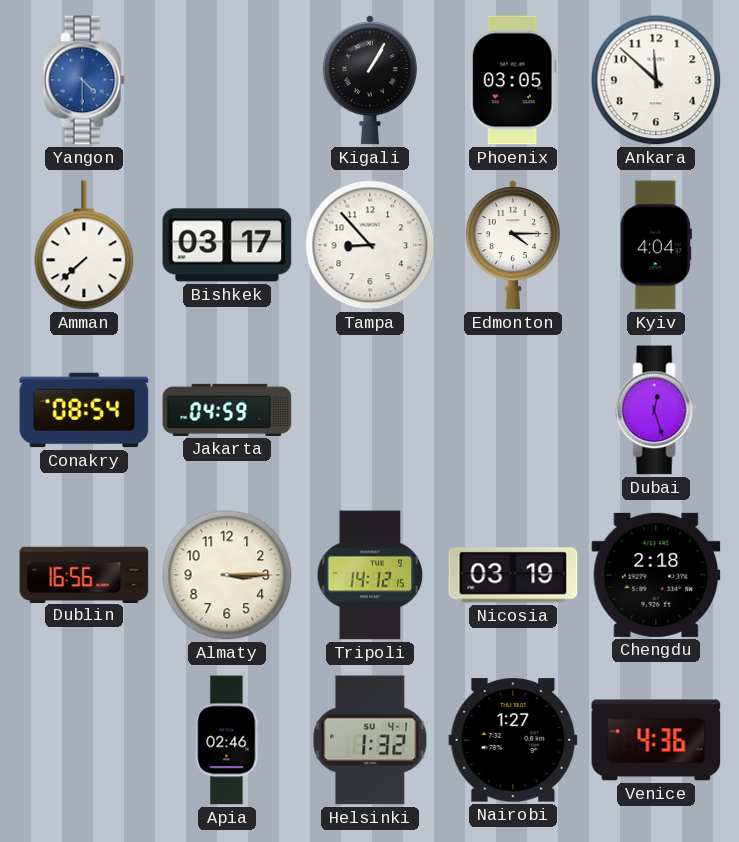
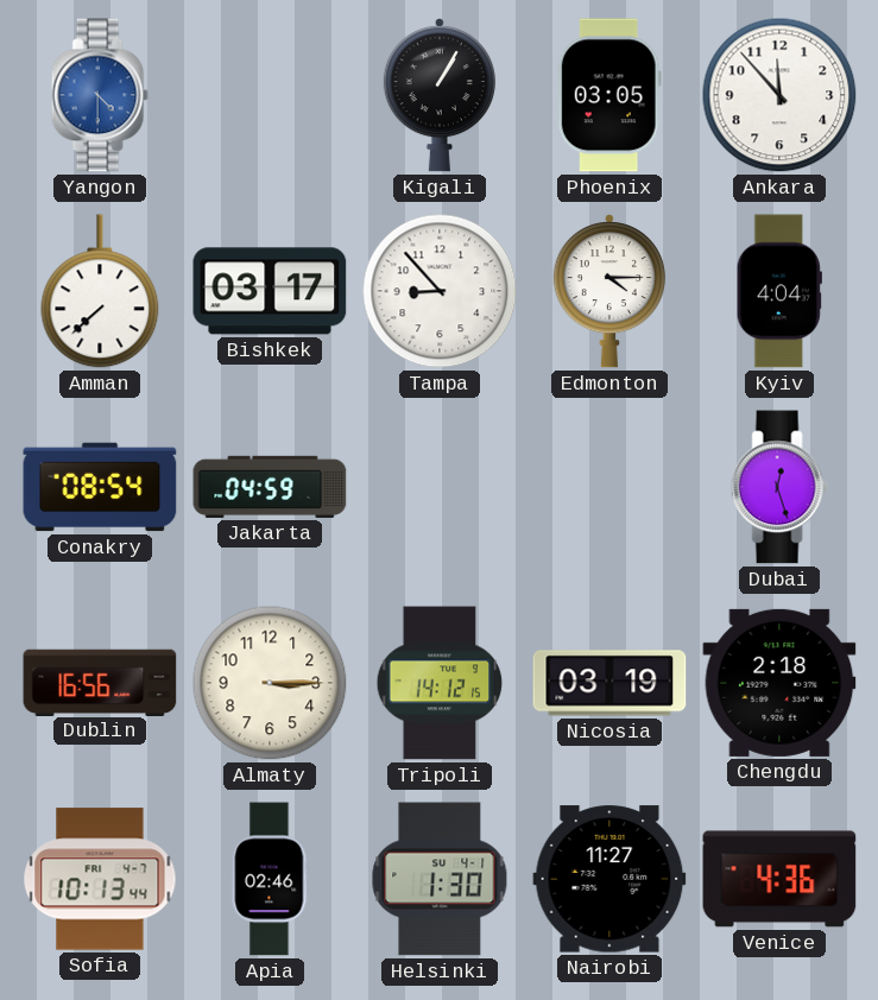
Ankara: 11:52 -> 11:53 (779, 95)
Sofia: none -> 10:13 (100, 879)
Helsinki: 1:32 -> 1:30 (440, 879)
Nairobi: 1:27 -> 11:27 (609, 879)
